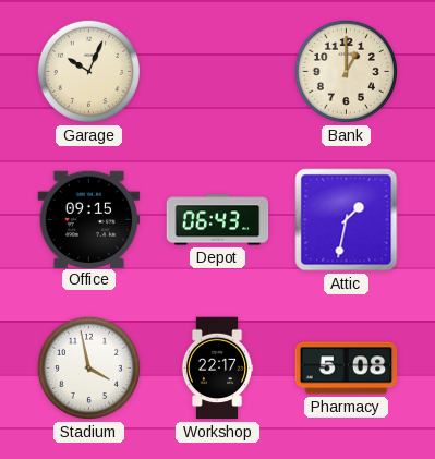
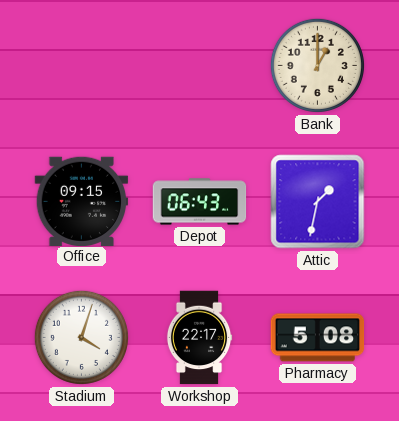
Garage: 10:04 -> none (88, 71)
Stadium: 3:58 -> 4:03 (81, 337)
